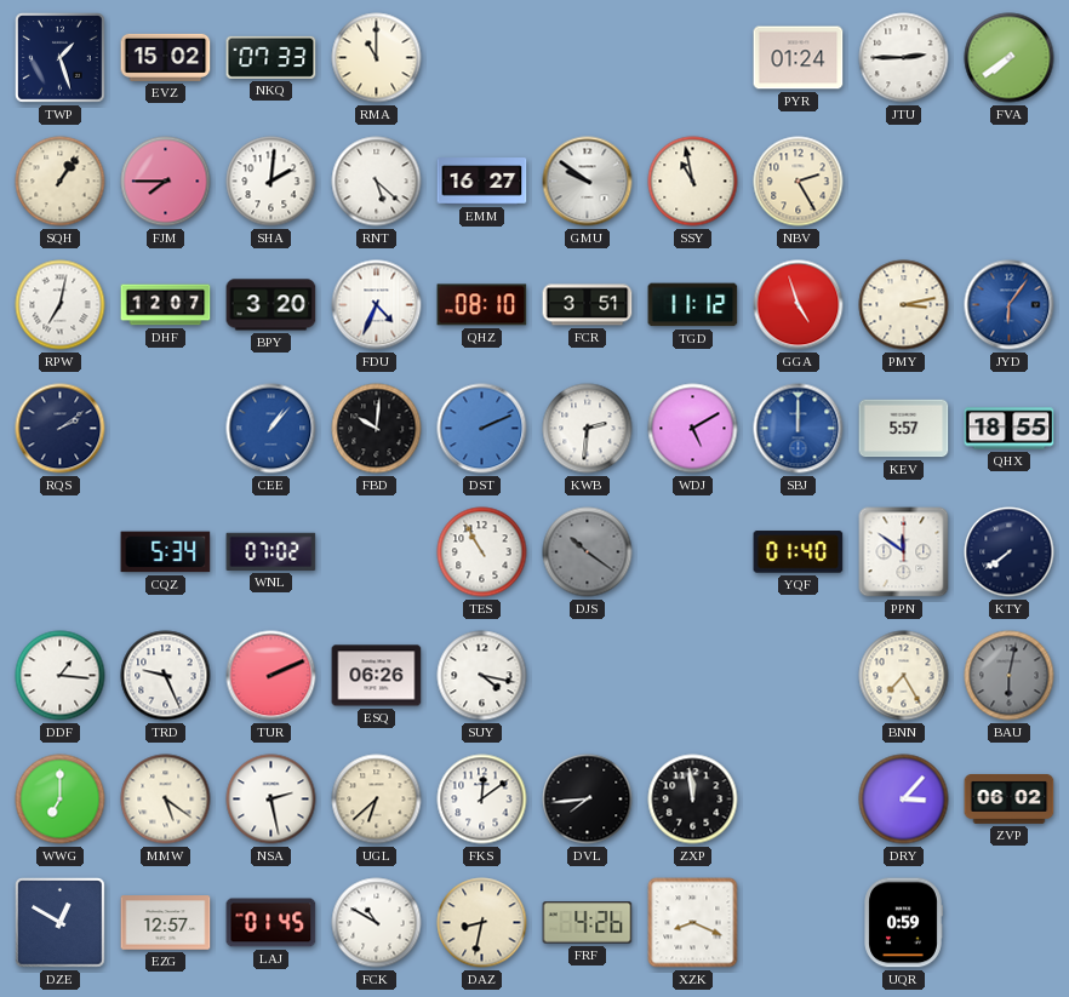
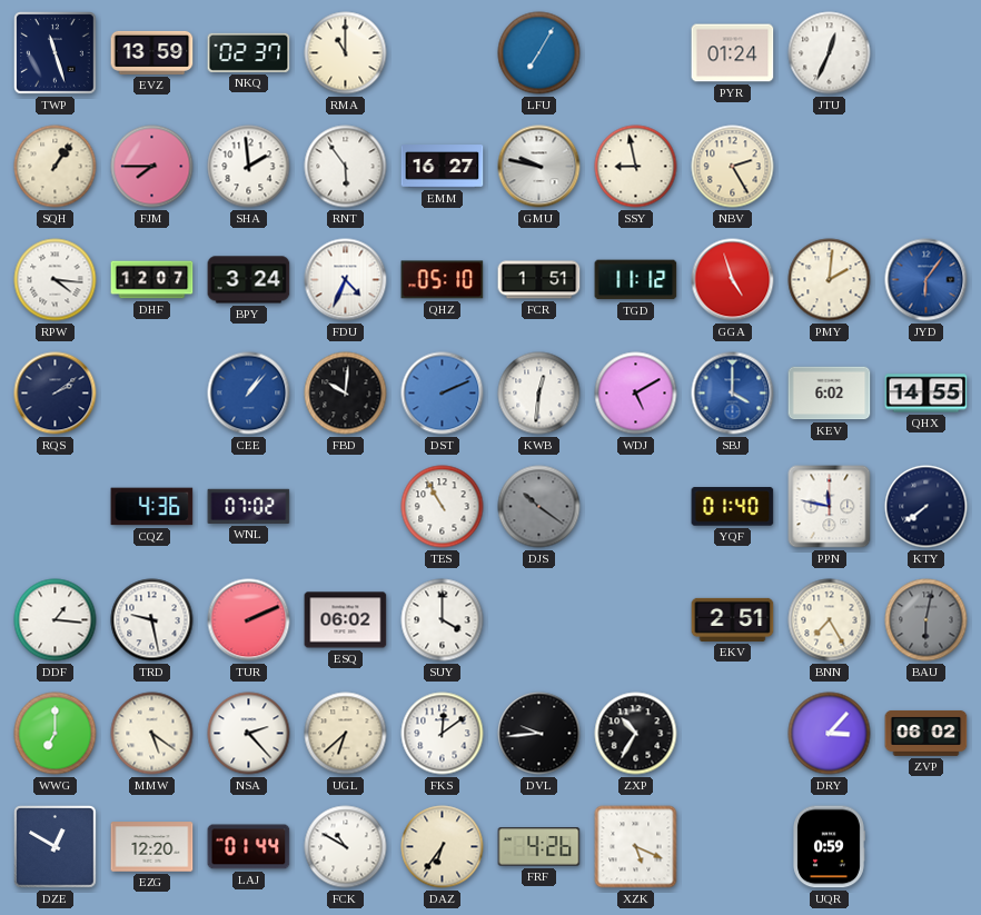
TWP: 1:27 -> 11:27 (56, 53)
EVZ: 15:02 -> 13:59 (152, 52)
NKQ: 07:33 -> 02:37 (249, 52)
LFU: none -> 7:05 (539, 53)
JTU: 2:45 -> 12:34 (830, 53)
FVA: 7:39 -> none (1010, 58)
SHA: 2:01 -> 1:59 (249, 167)
RNT: 5:22 -> 5:54 (346, 167)
GMU: 9:51 -> 9:47 (539, 167)
SSY: 10:58 -> 8:58 (636, 167)
RPW: 7:02 -> 4:16 (56, 280)
BPY: 3:20 -> 3:24 (249, 280)
QHZ: 08:10 -> 05:10 (443, 280)
FCR: 3:51 -> 1:51 (539, 280)
PMY: 3:13 -> 2:01 (830, 280)
KWB: 2:31 -> 12:31 (539, 394)
SBJ: 12:00 -> 4:00 (733, 394)
KEV: 5:57 -> 6:02 (830, 394)
QHX: 18:55 -> 14:55 (926, 394)
CQZ: 5:34 -> 4:36 (152, 507)
PPN: 11:51 -> 11:47 (830, 507)
TRD: 9:26 -> 9:28 (152, 620)
ESQ: 06:26 -> 06:02 (346, 620)
SUY: 4:17 -> 4:00 (443, 620)
EKV: none -> 2:51 (733, 619)
NSA: 2:28 -> 2:23 (249, 734)
DVL: 7:44 -> 9:44 (539, 734)
ZXP: 11:59 -> 10:35 (636, 734)
EZG: 12:57 -> 12:20 (152, 847)
LAJ: 01:45 -> 01:44 (249, 847)
DAZ: 8:32 -> 6:36 (443, 847)
XZK: 8:19 -> 5:19 (636, 847)
